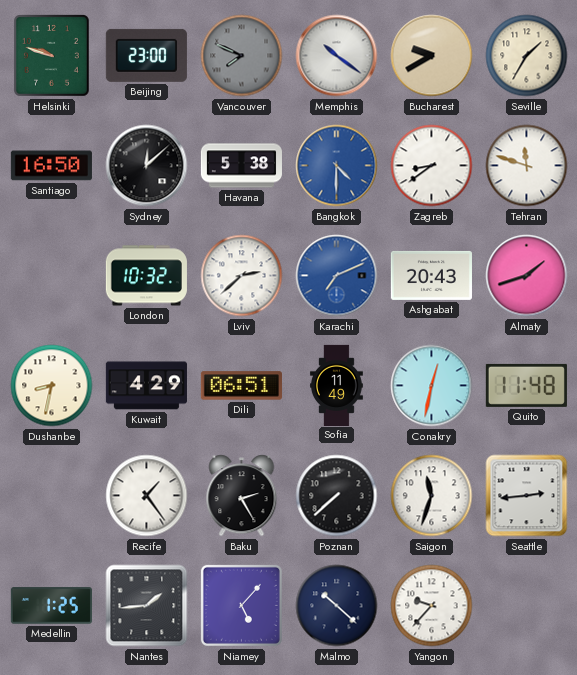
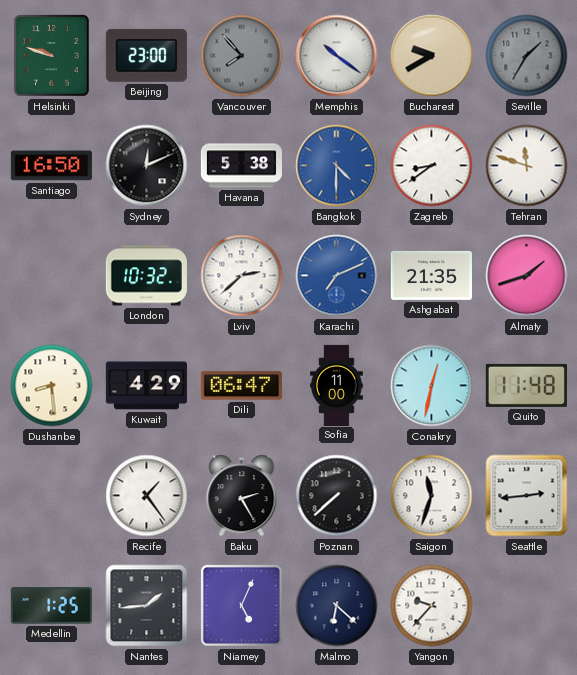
Vancouver: 7:49 -> 7:53 (242, 56)
Seville dial: cream -> grey (527, 56)
Sydney: 12:08 -> 12:11 (147, 166)
Ashgabat: 20:43 -> 21:35 (431, 275)
Dushanbe: 8:32 -> 8:29 (52, 386)
Dili: 06:51 -> 06:47 (241, 386)
Sofia: 11:49 -> 11:00 (336, 385)
Niamey: 5:07 -> 5:04 (241, 605)
Malmo: 10:22 -> 6:22 (337, 606)
